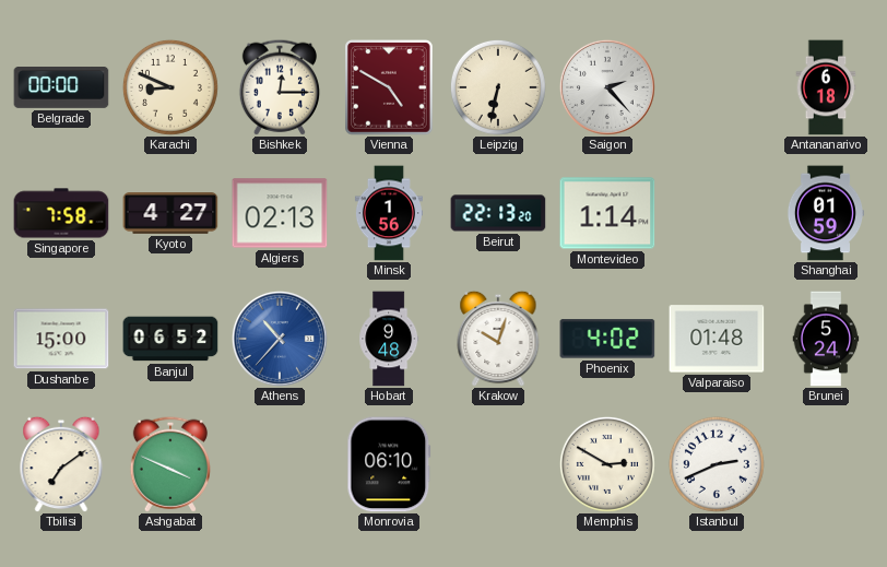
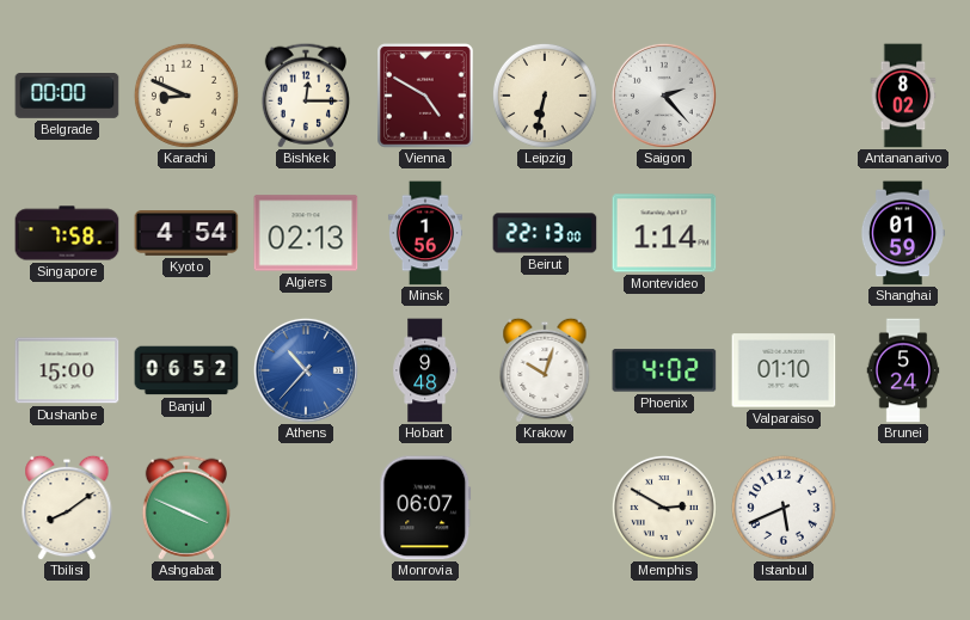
Antananarivo: 6:18 -> 8:02 (903, 96)
Kyoto: 4:27 -> 4:54 (186, 234)
Beirut: 22:13:20 -> 22:13:00 (545, 233)
Valparaiso: 01:48 -> 01:10 (784, 370)
Tbilisi: 7:09 -> 8:09 (67, 508)
Monrovia: 06:10 -> 06:07 (425, 508)
Istanbul: 2:41 -> 5:41 (784, 508)
